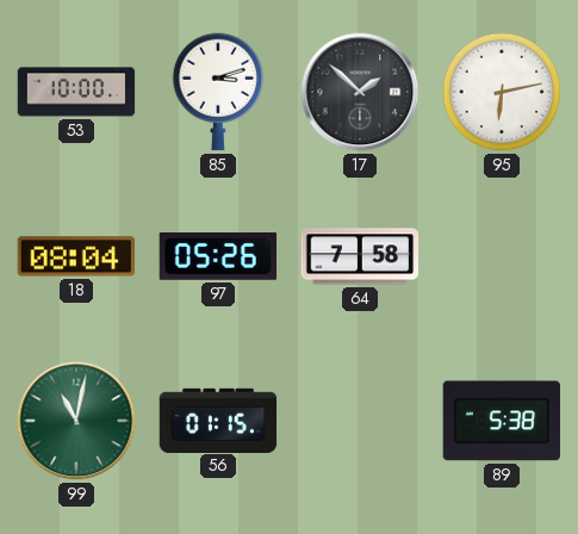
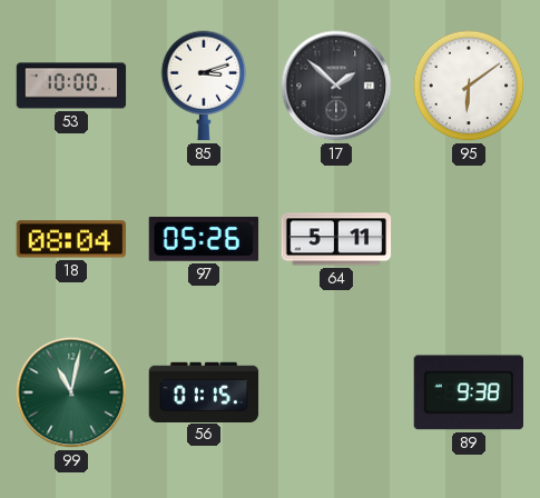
95: 6:13 -> 6:09 (469, 86)
64: 7:58 -> 5:11 (336, 239)
89: 5:38 -> 9:38 (468, 392)
